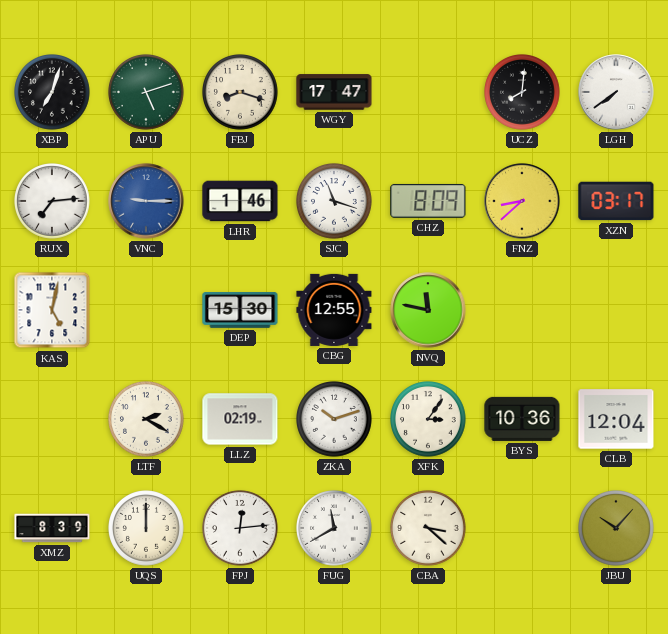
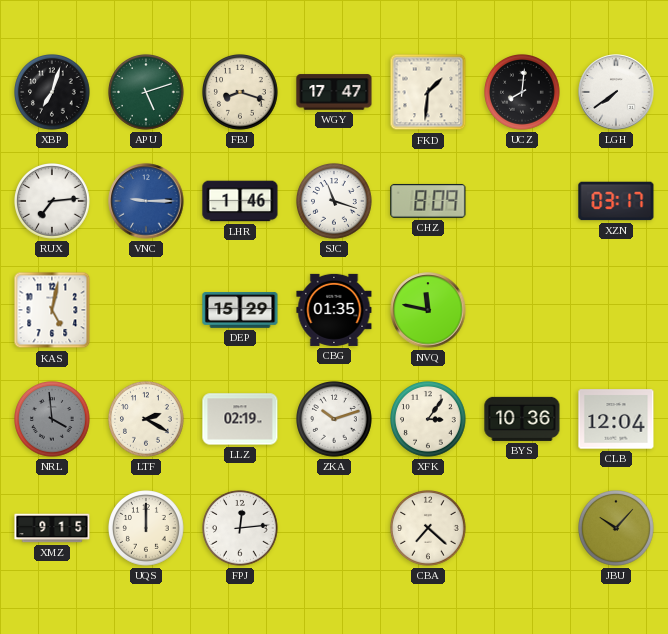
FKD: none -> 1:31 (428, 92)
FNZ: 8:38 -> none (522, 201)
DEP: 15:30 -> 15:29 (240, 310)
CBG: 12:55 -> 01:35 (334, 310)
NRL: none -> 3:59 (53, 420)
XMZ: 8:39 -> 9:15 (52, 528)
FUG: 11:40 -> none (335, 529)
CBA: 3:22 -> 7:22 (429, 529)
